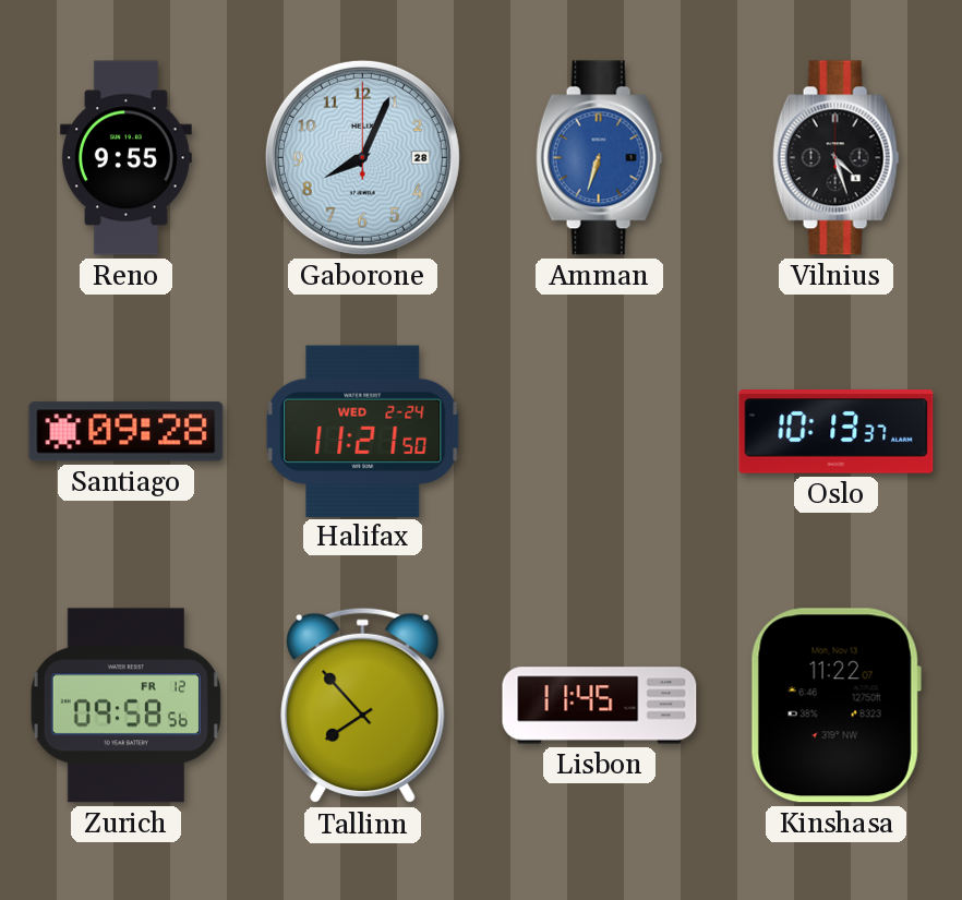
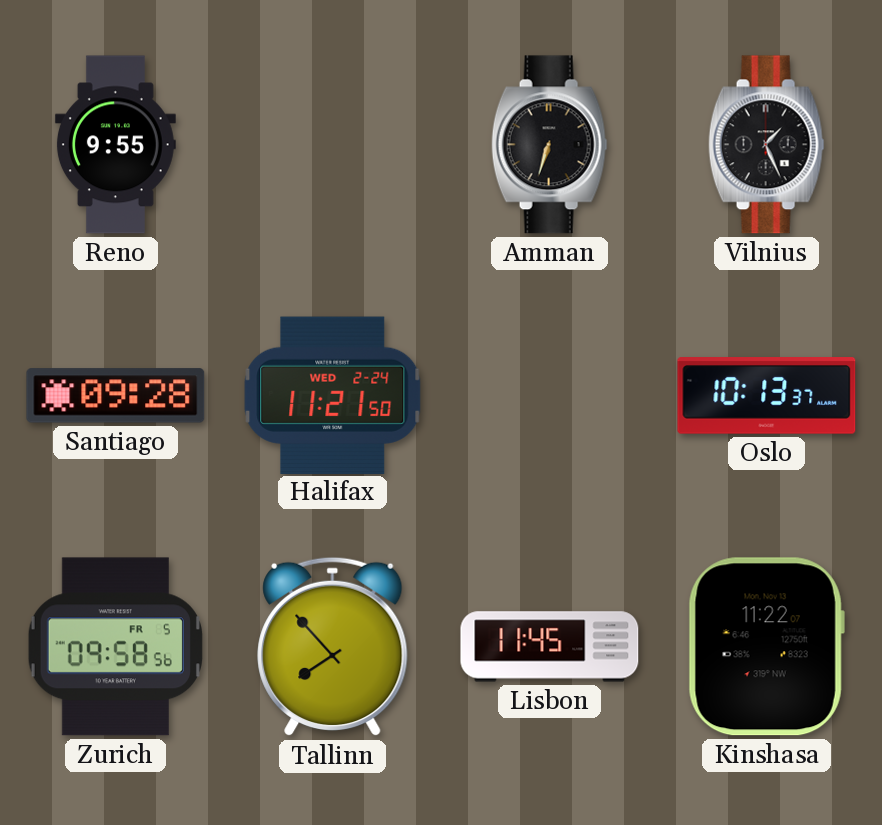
Gaborone: 8:04 -> none (362, 157)
Amman dial: blue -> black (549, 145)
Vilnius: 4:27 -> 1:26 (766, 145)
Zurich date: FR 12 -> FR 5 (115, 647)
